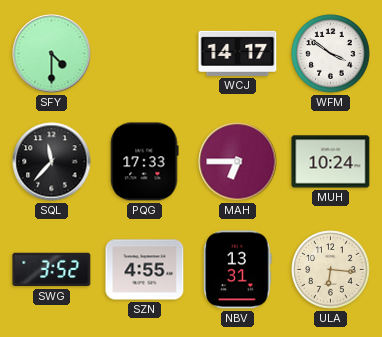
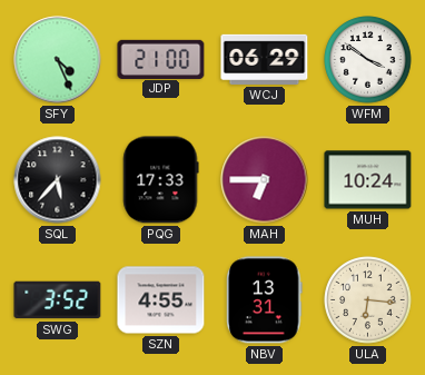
SFY: 4:30 -> 4:26 (58, 60)
JDP: none -> 21:00 (161, 59)
WCJ: 14:17 -> 06:29 (265, 59)
SQL: 11:37 -> 5:37 (58, 180)
